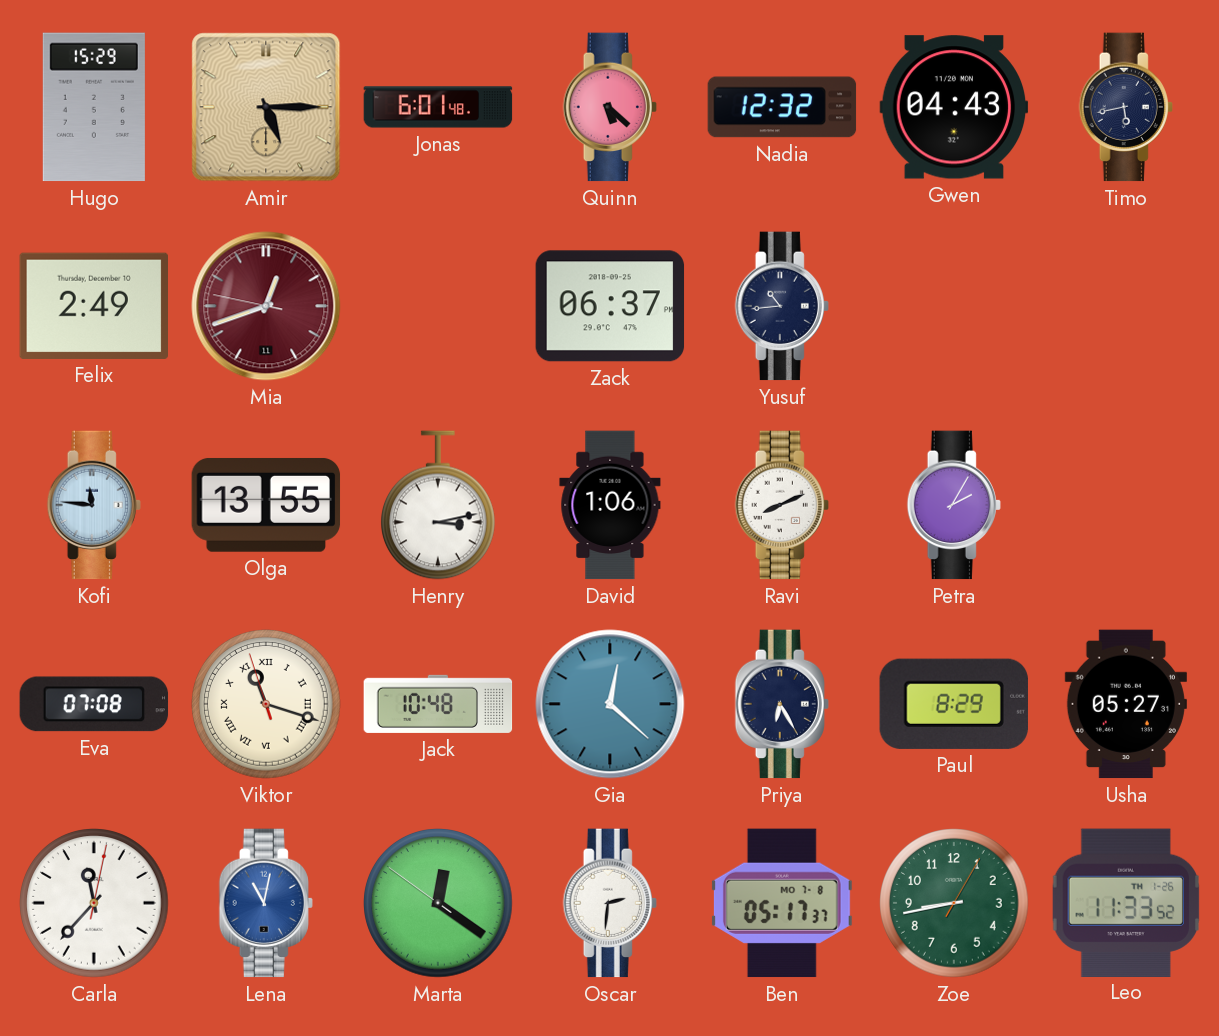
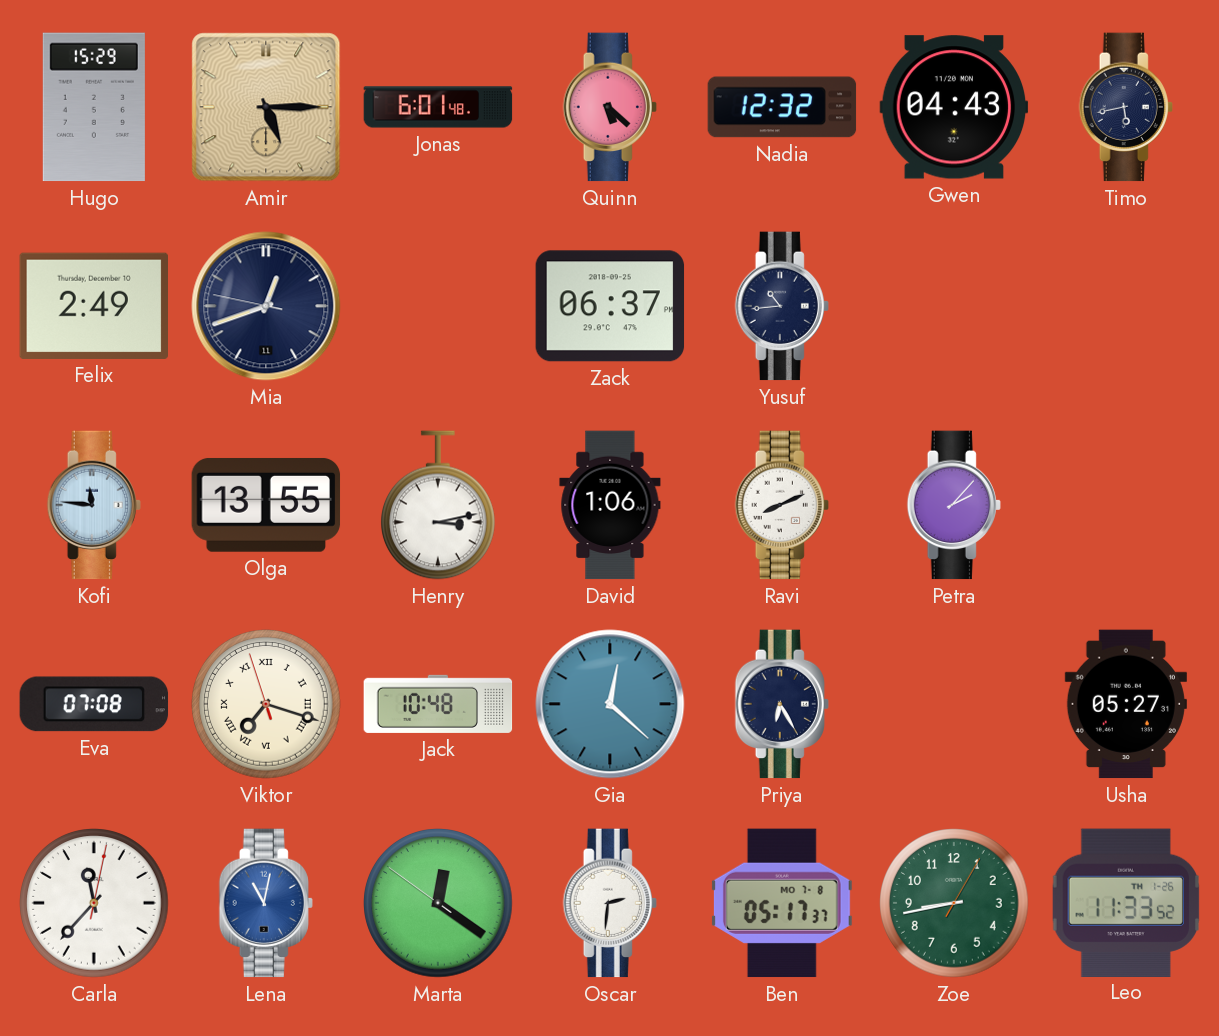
Mia dial: burgundy -> navy (266, 306)
Petra: 2:05 -> 2:07 (954, 505)
Viktor: 11:17 -> 7:17 (266, 704)
Paul: 8:29 -> none (954, 704)
